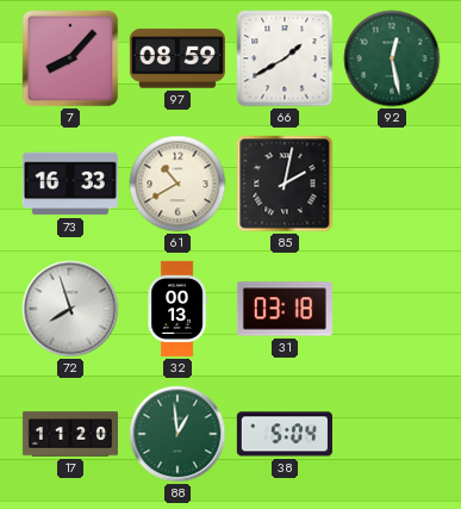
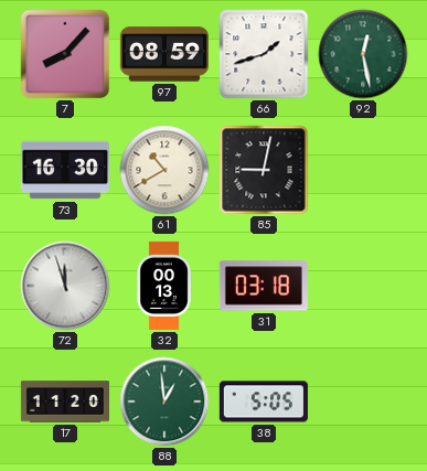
66: 1:40 -> 1:42 (264, 54)
73: 16:33 -> 16:30 (65, 170)
85: 2:02 -> 9:02 (264, 170)
72: 7:57 -> 11:57 (65, 286)
38: 5:04 -> 5:05 (264, 402)
